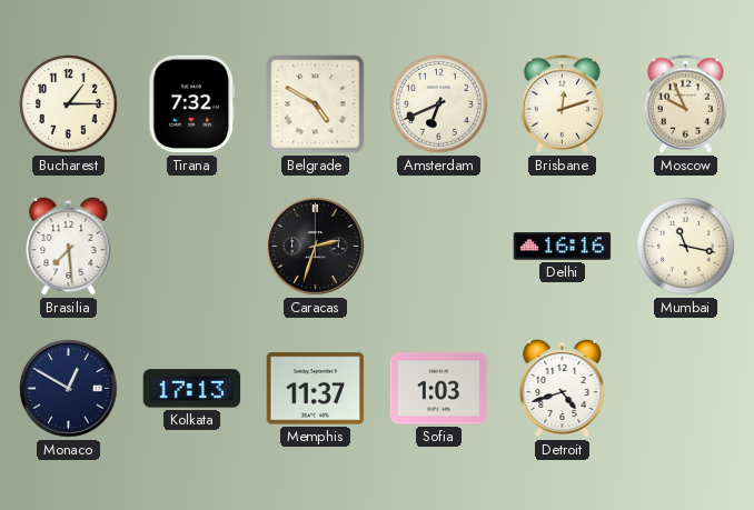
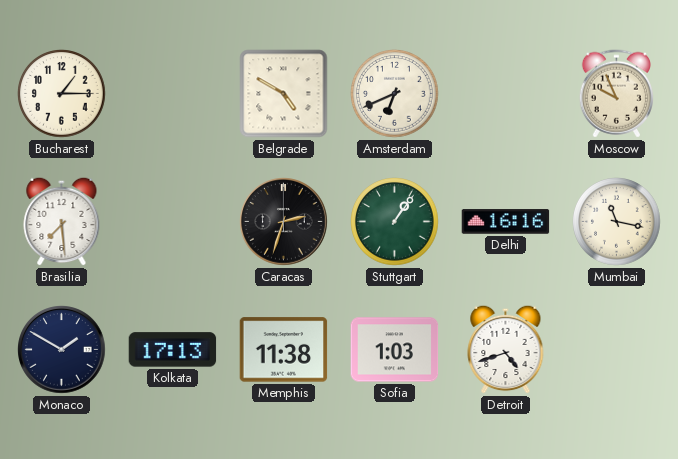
Tirana: 7:32 -> none (192, 104)
Brisbane: 12:12 -> none (562, 104)
Stuttgart: none -> 1:06 (395, 222)
Monaco: 12:50 -> 1:50 (62, 350)
Memphis: 11:37 -> 11:38 (284, 350)
